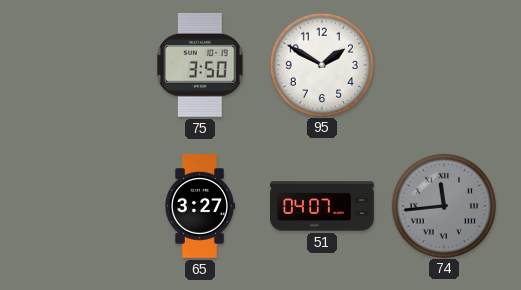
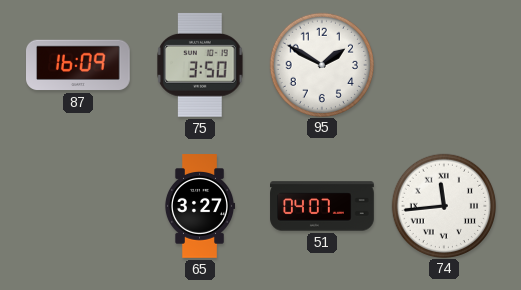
87: none -> 16:09 (79, 65)
74 dial: grey -> white (443, 205)
